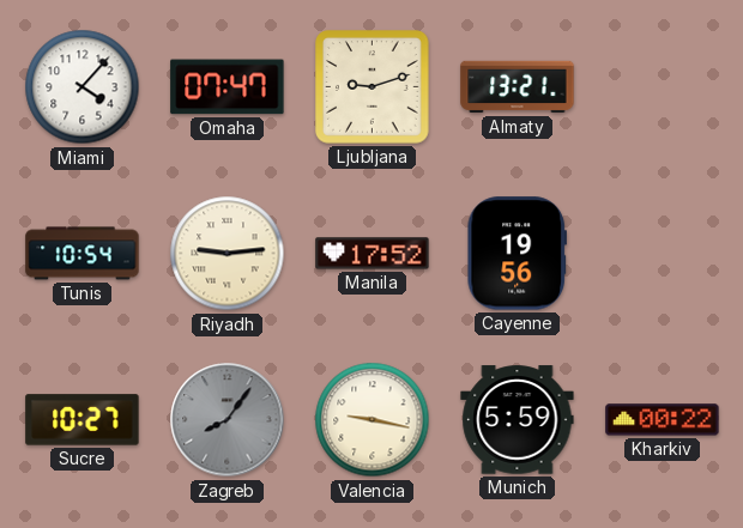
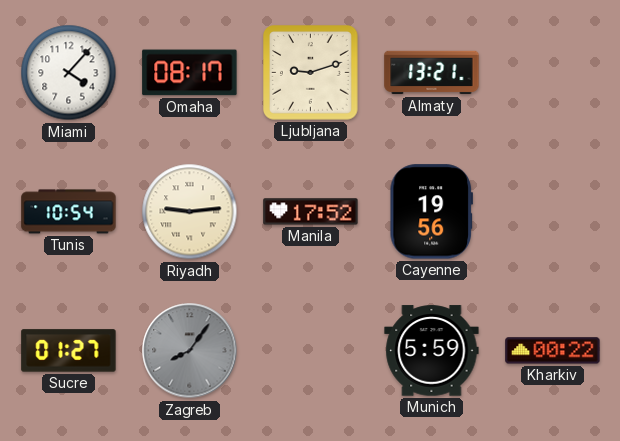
Omaha: 07:47 -> 08:17 (190, 73)
Sucre: 10:27 -> 01:27 (69, 351)
Valencia: 9:17 -> none (373, 420)
